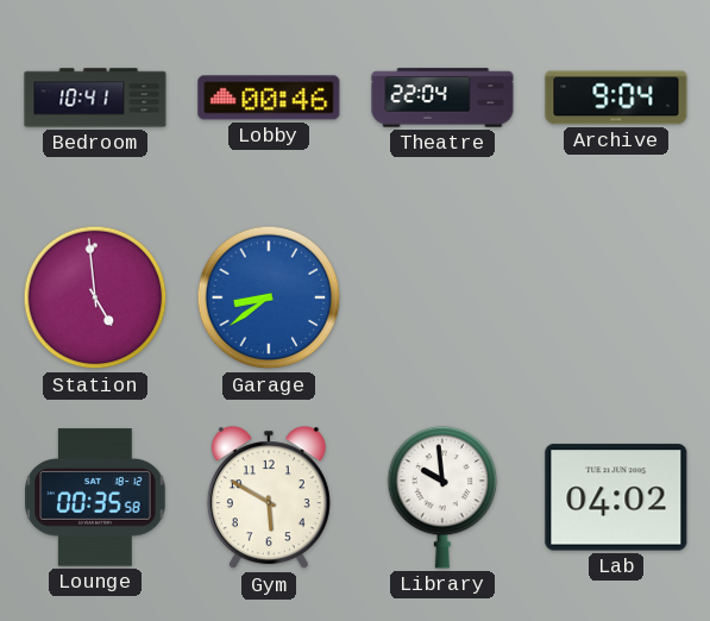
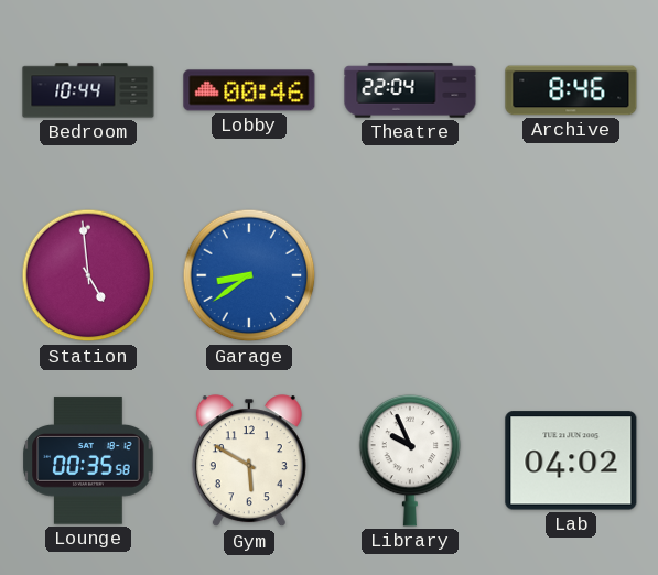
Bedroom: 10:41 -> 10:44 (88, 90)
Archive: 9:04 -> 8:46 (571, 90)
Library: 9:59 -> 9:56 (410, 460)
